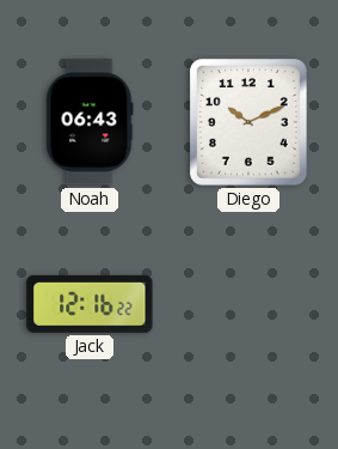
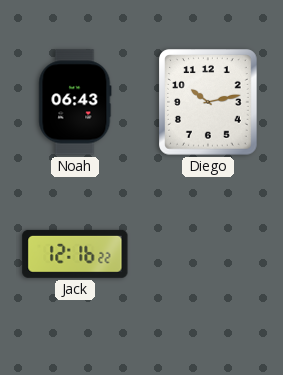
Diego: 10:11 -> 10:13 (208, 102)
